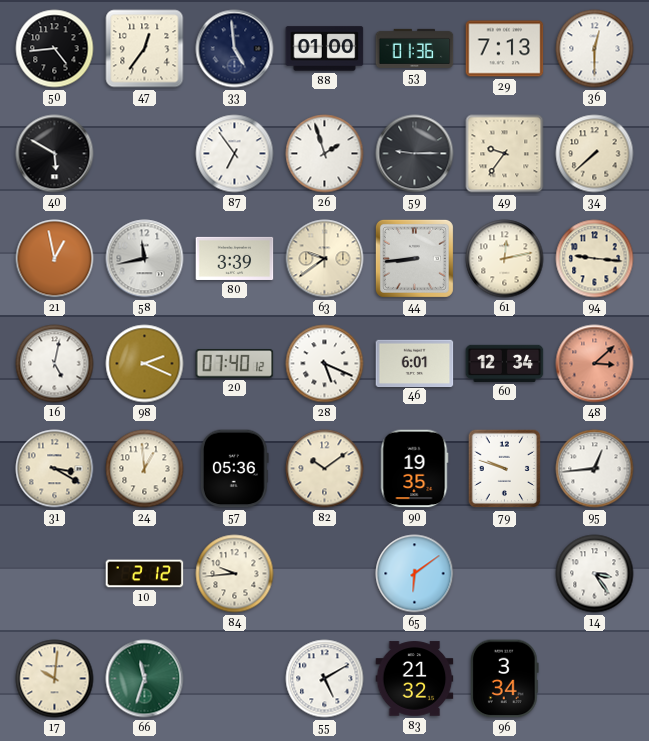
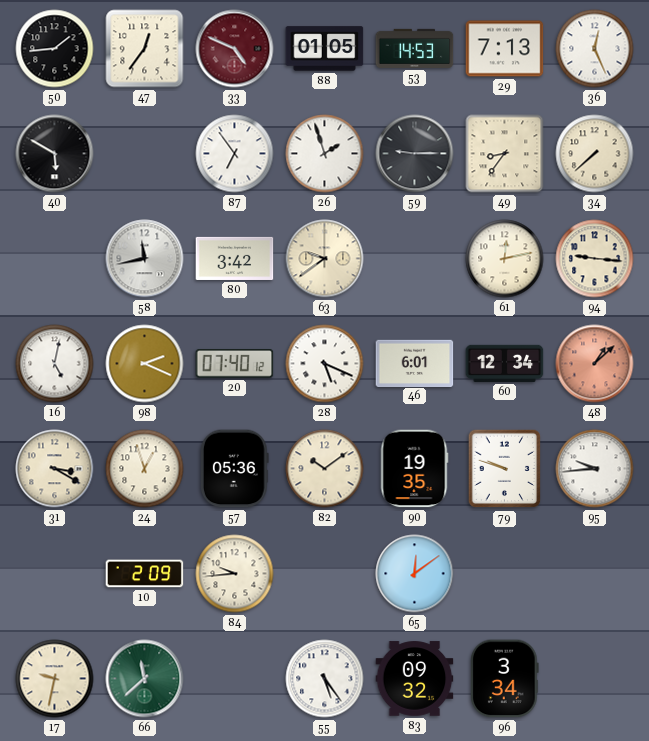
50: 4:44 -> 1:44 (55, 49)
33: 4:59 -> 4:49 (235, 49)
33 dial: navy -> burgundy (235, 49)
88: 01:00 -> 01:05 (325, 49)
53: 01:36 -> 14:53 (415, 48)
36: 12:30 -> 12:26 (595, 49)
49: 9:36 -> 8:36 (505, 154)
21: 12:58 -> none (55, 259)
80: 3:39 -> 3:42 (235, 258)
44: 8:44 -> none (414, 258)
48: 3:08 -> 1:08 (595, 364)
24: 12:59 -> 12:57 (145, 469)
95: 12:44 -> 9:44 (595, 469)
10: 2:12 -> 2:09 (145, 574)
65: 6:09 -> 12:09 (415, 574)
14: 3:24 -> none (595, 574)
17: 10:01 -> 9:32 (55, 679)
66: 11:33 -> 11:38 (145, 679)
55: 5:10 -> 5:24 (325, 679)
83: 21:32 -> 09:32 (415, 679)
